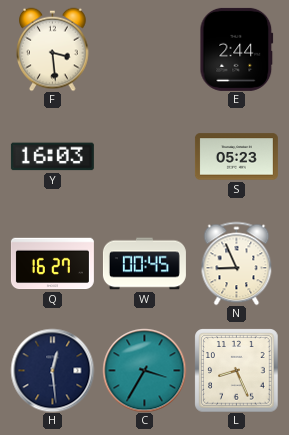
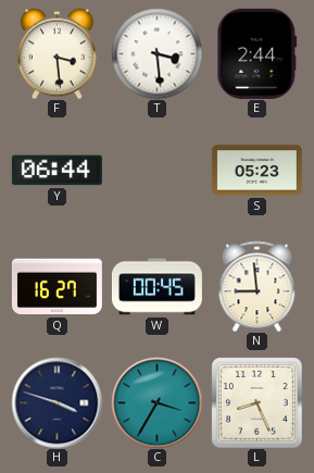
T: none -> 3:29 (156, 53)
Y: 16:03 -> 06:44 (56, 171)
N: 8:56 -> 8:59 (258, 286)
H: 12:29 -> 3:48 (56, 402)
